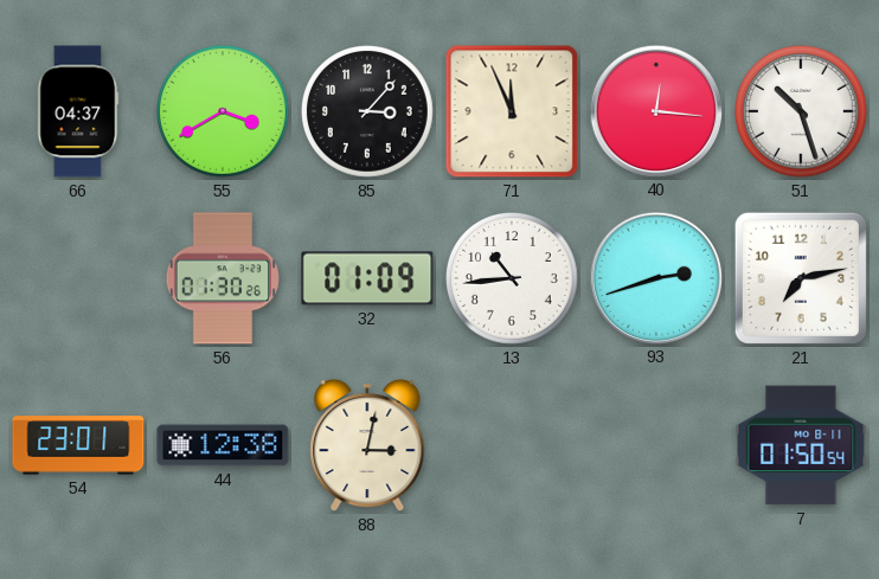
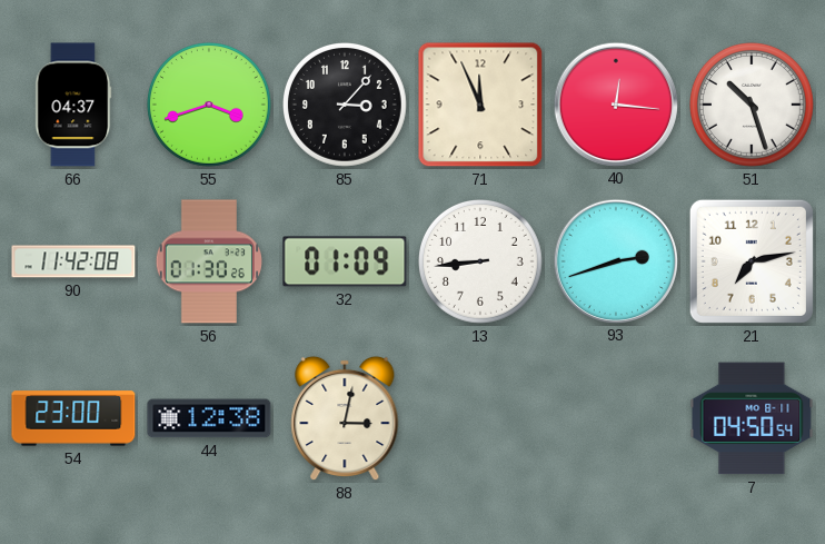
55: 3:40 -> 3:42 (210, 106)
90: none -> 11:42 (73, 261)
13: 10:44 -> 8:44 (481, 263)
54: 23:01 -> 23:00 (73, 418)
7: 01:50 -> 04:50 (752, 418)
